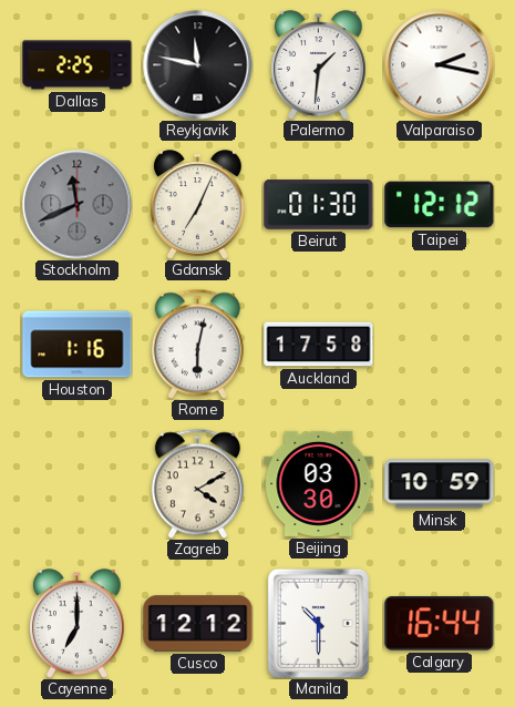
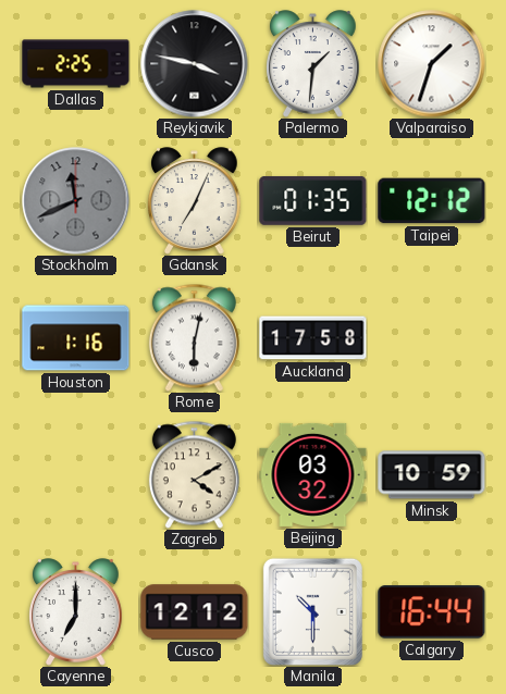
Reykjavik: 11:47 -> 3:47 (195, 64)
Valparaiso: 2:17 -> 1:33 (432, 64)
Beirut: 01:30 -> 01:35 (313, 200)
Beijing: 03:30 -> 03:32 (313, 474)
